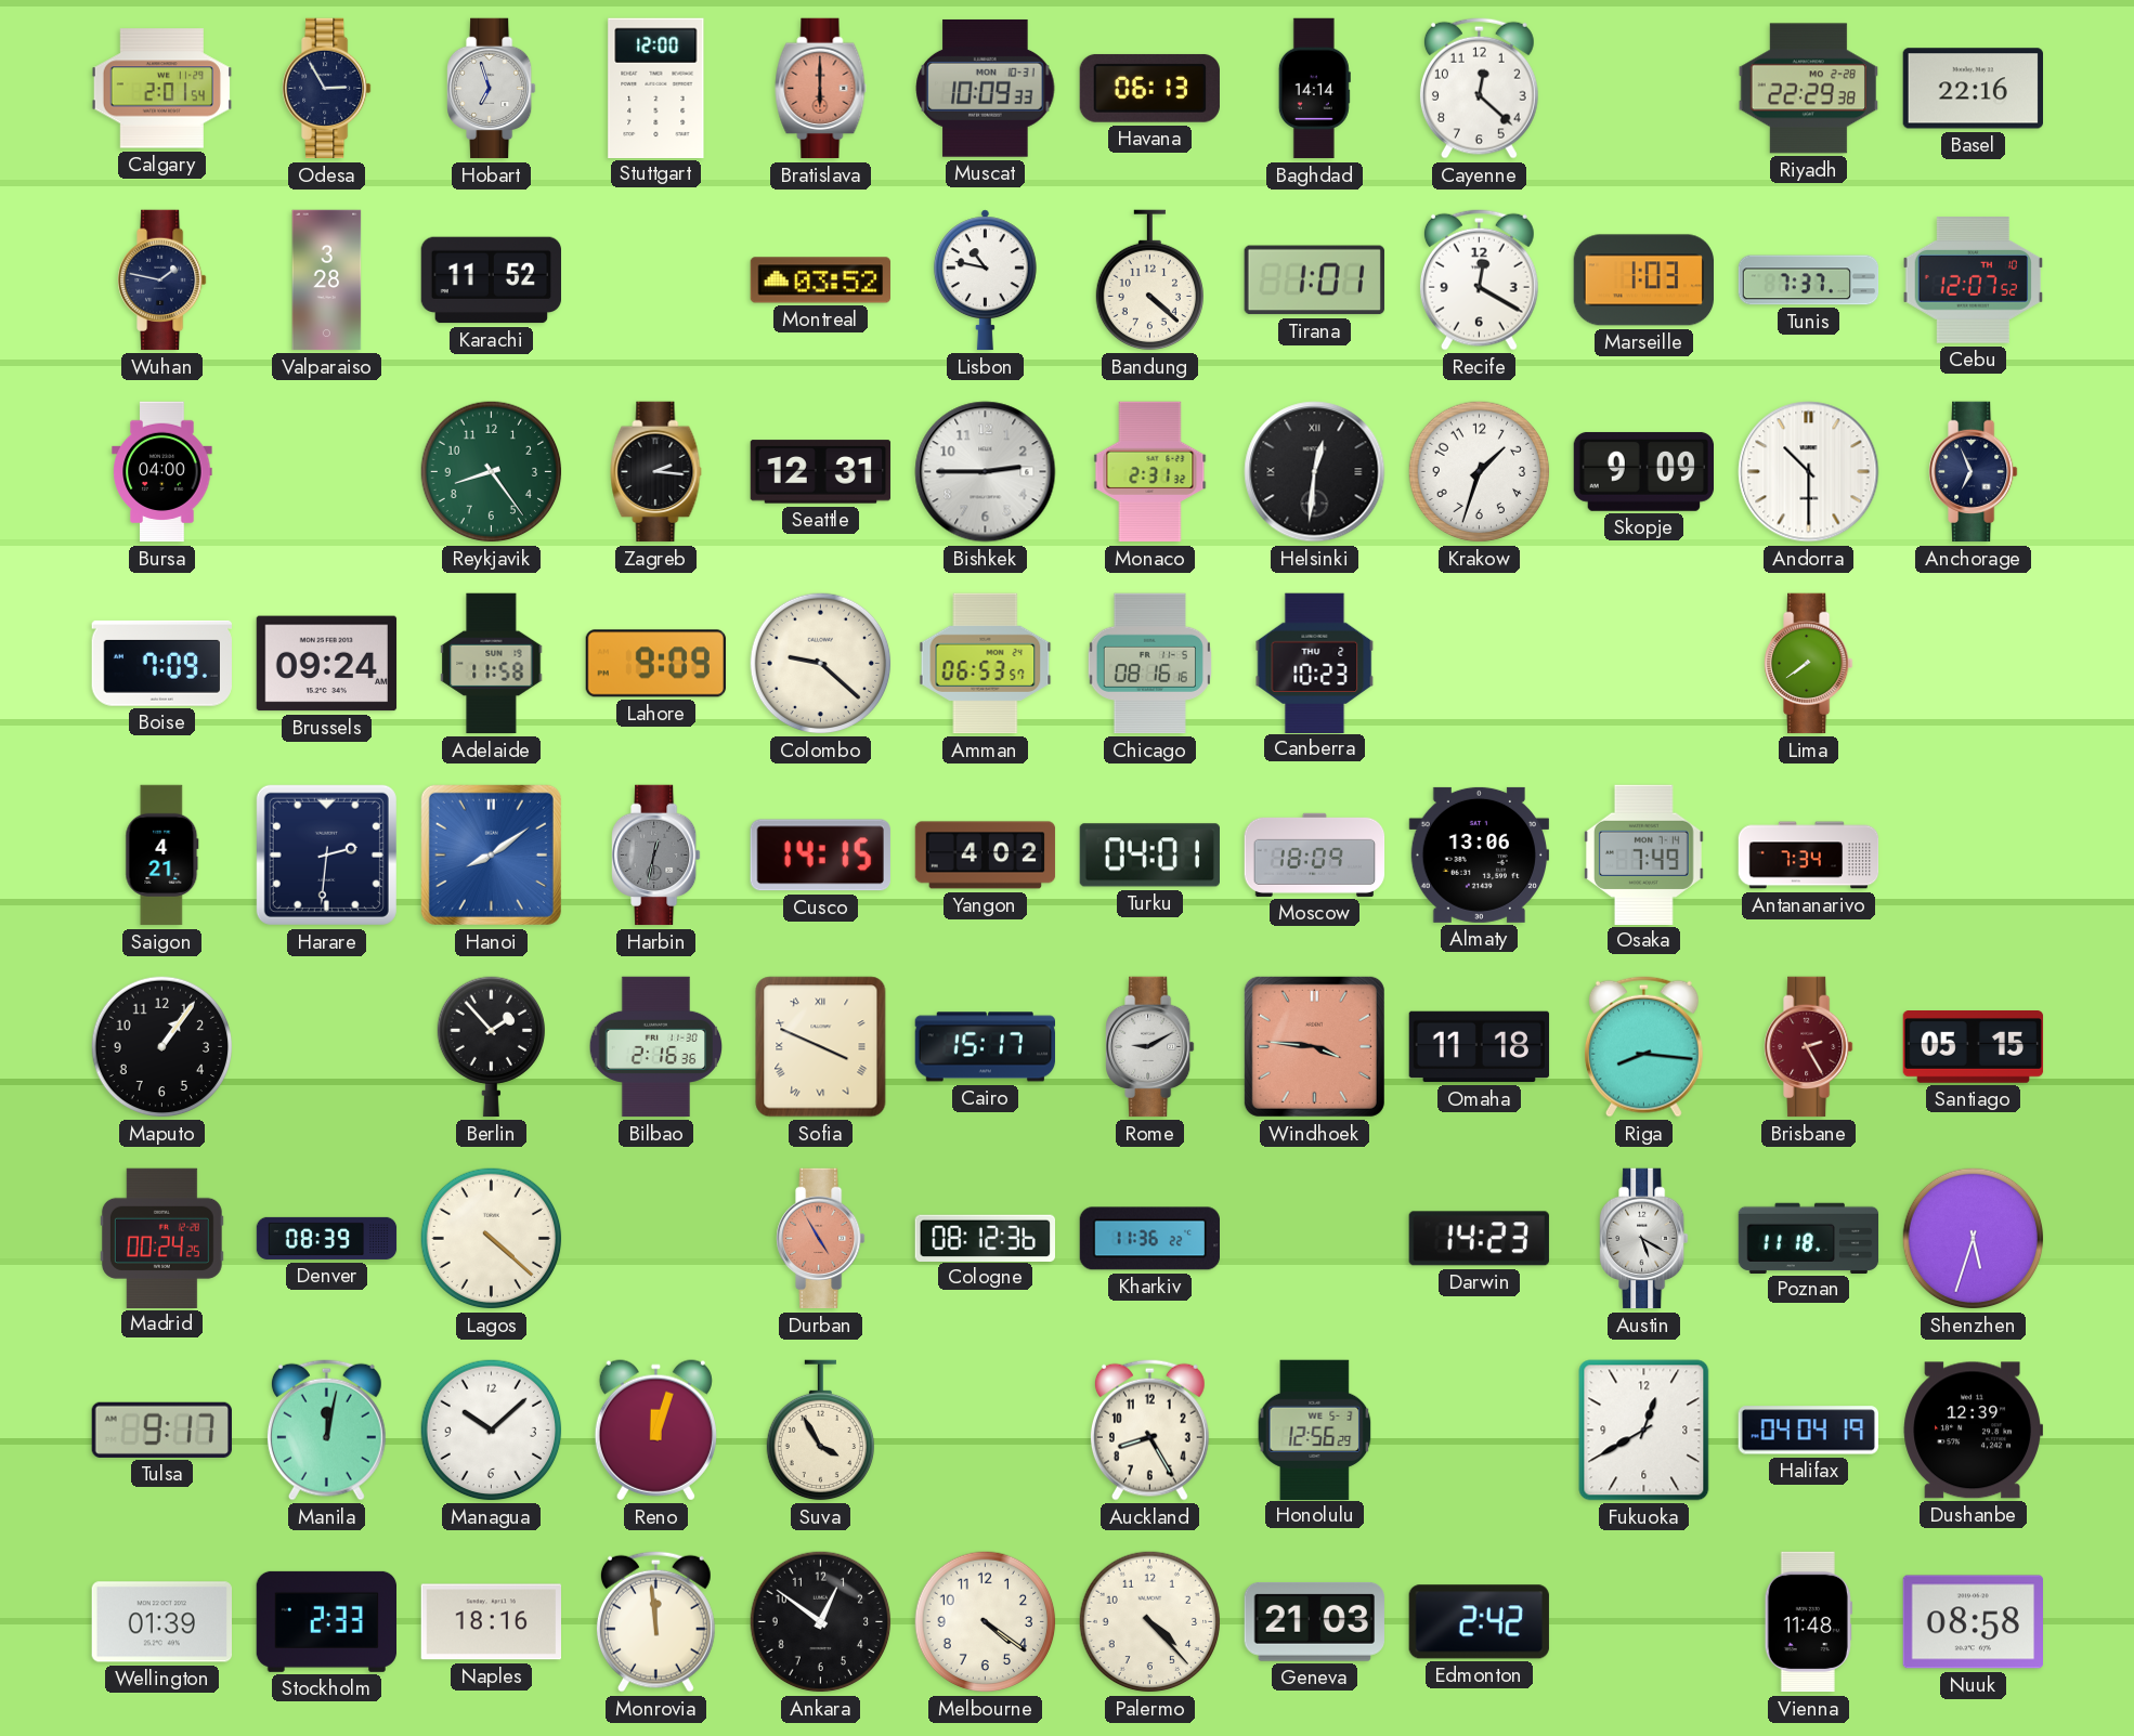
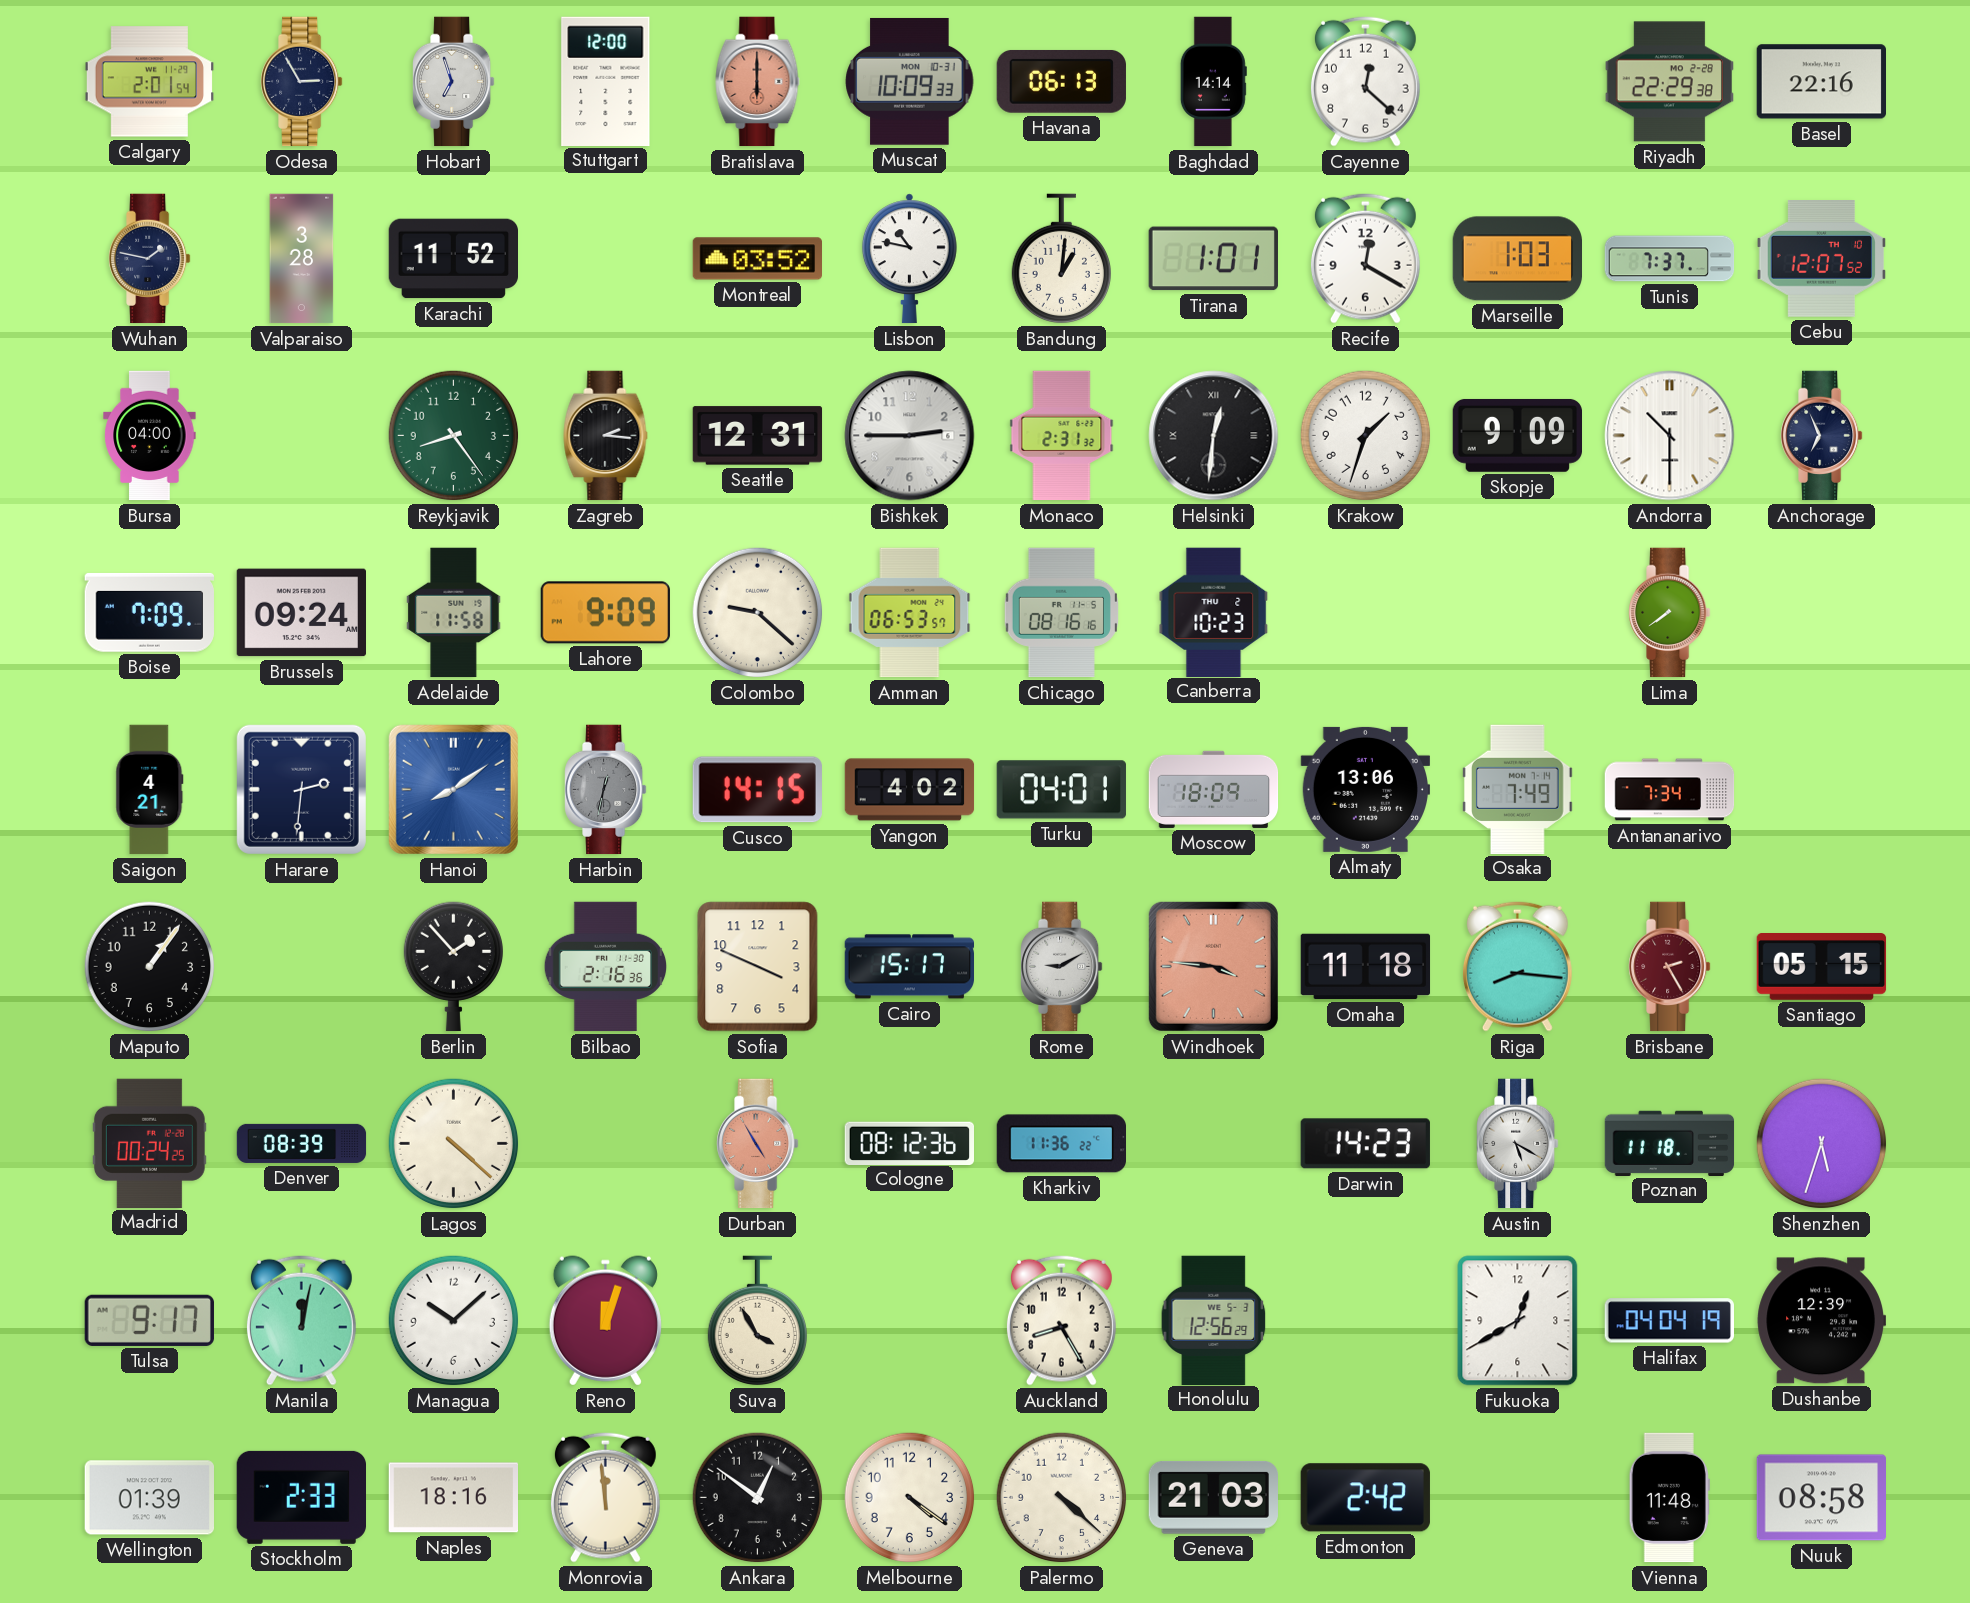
Bandung: 4:22 -> 1:01 (1061, 259)
Sofia numerals: Roman -> Arabic (758, 967)
Palermo: 4:23 -> 4:22 (1062, 1498)
